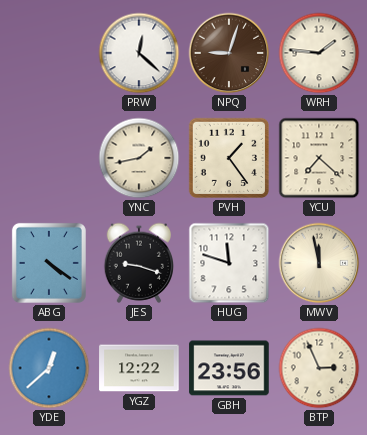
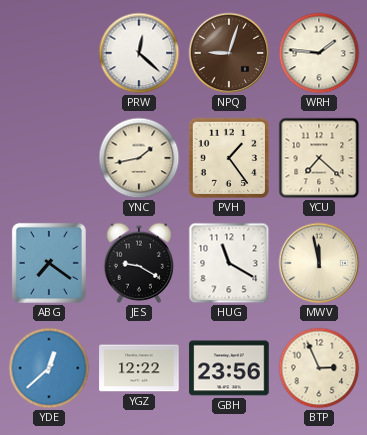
ABG: 4:21 -> 7:21 (49, 263)
JES: 9:18 -> 9:20 (138, 263)
HUG: 11:48 -> 11:20 (229, 263)
